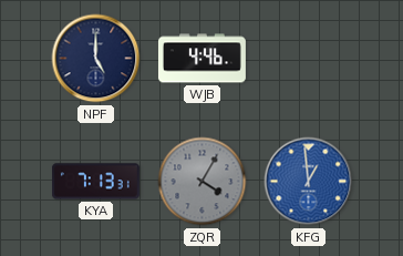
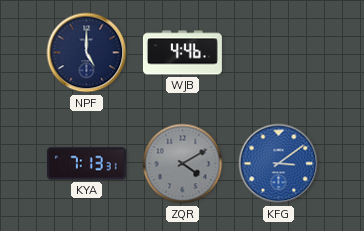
ZQR: 4:05 -> 4:10 (183, 164)
KFG: 12:59 -> 3:09 (279, 164)
